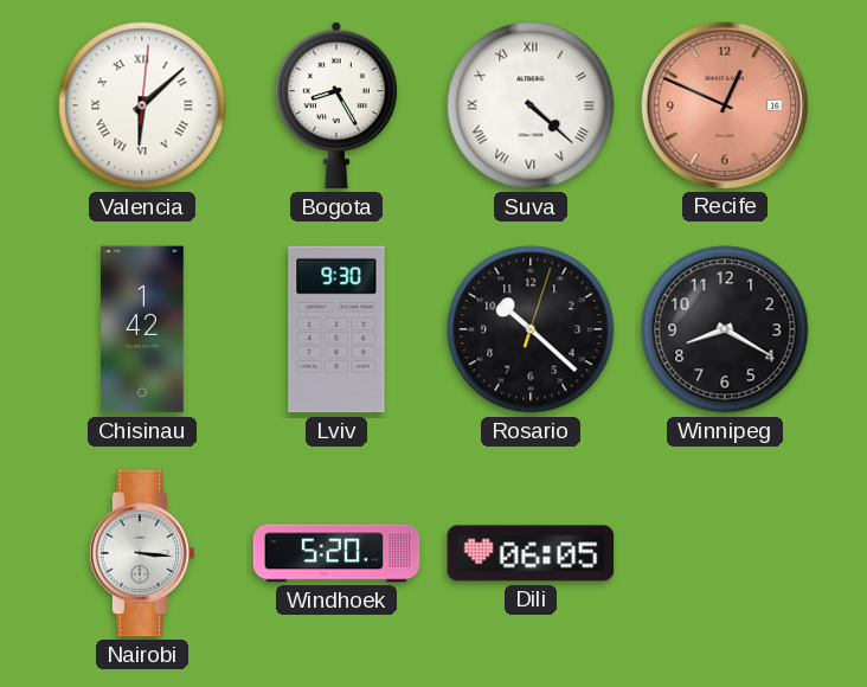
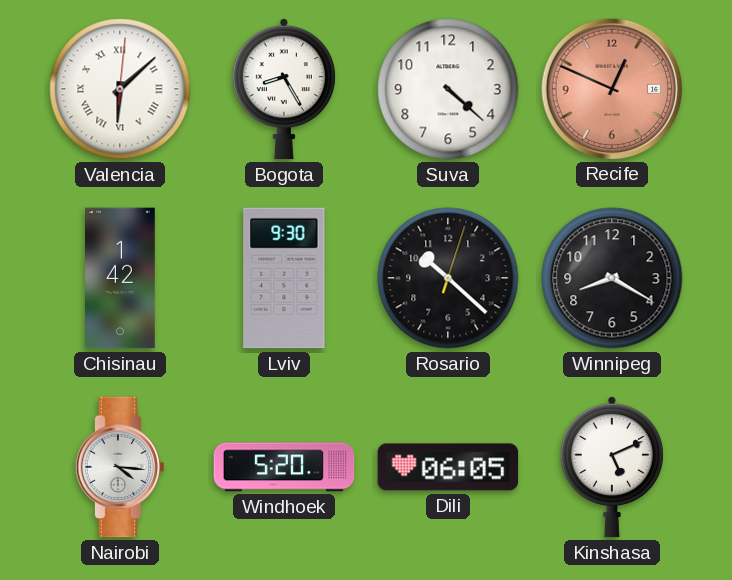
Suva numerals: Roman -> Arabic (448, 89)
Nairobi: 3:16 -> 4:16 (120, 467)
Kinshasa: none -> 5:11 (612, 467)
